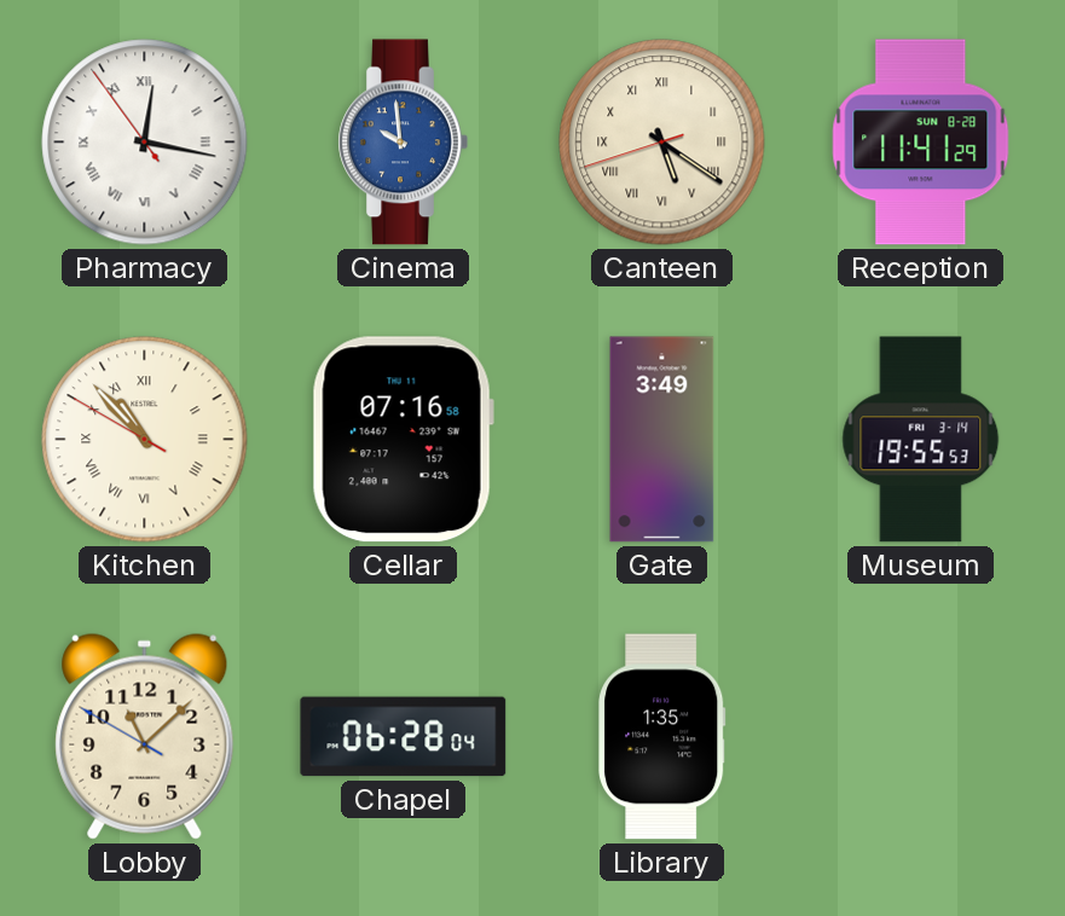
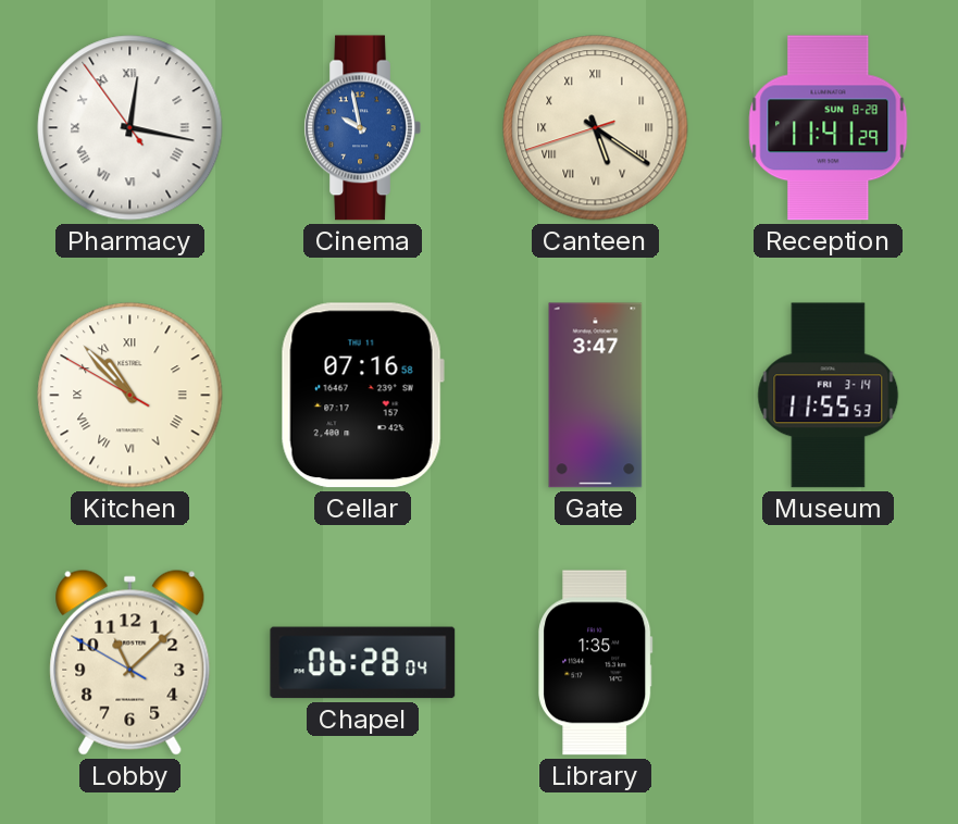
Cinema: 9:59 -> 9:58 (362, 128)
Gate: 3:49 -> 3:47 (596, 396)
Museum: 19:55 -> 11:55 (829, 396)
